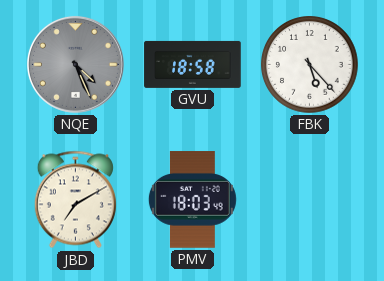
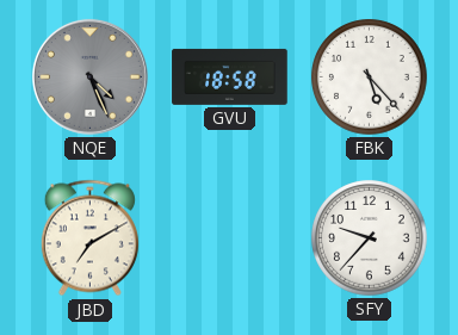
PMV: 18:03 -> none (192, 200)
SFY: none -> 9:37 (370, 238)
